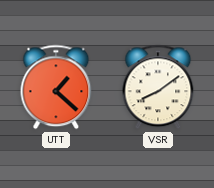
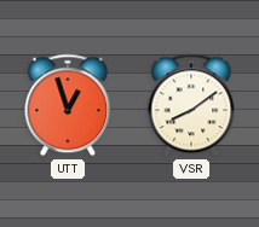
UTT: 1:22 -> 12:57 (68, 105)
